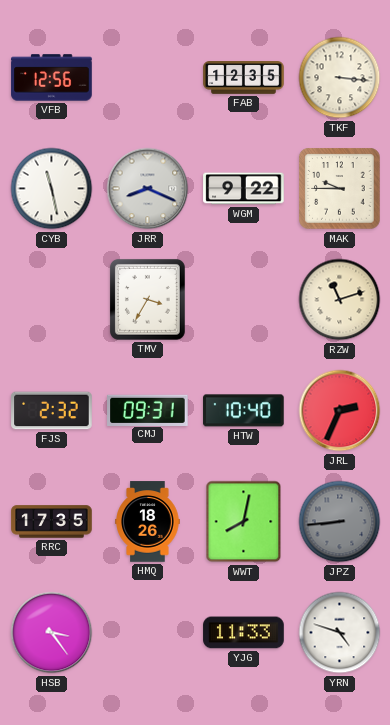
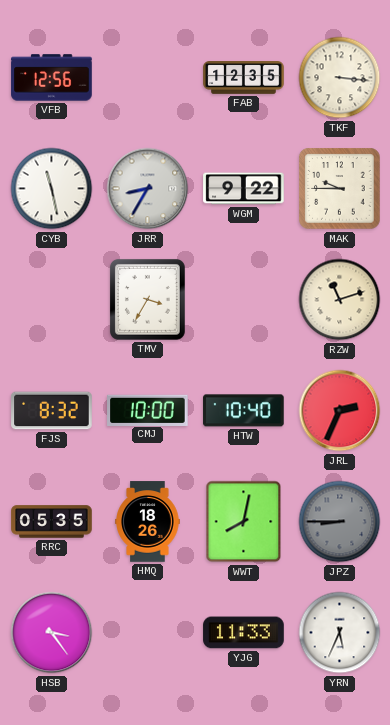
JRR: 8:19 -> 8:35 (148, 189)
FJS: 2:32 -> 8:32 (52, 411)
CMJ: 09:31 -> 10:00 (148, 410)
RRC: 17:35 -> 05:35 (52, 522)
JPZ: 8:44 -> 8:45 (340, 522)
YRN: 4:48 -> 5:34 (340, 633)
